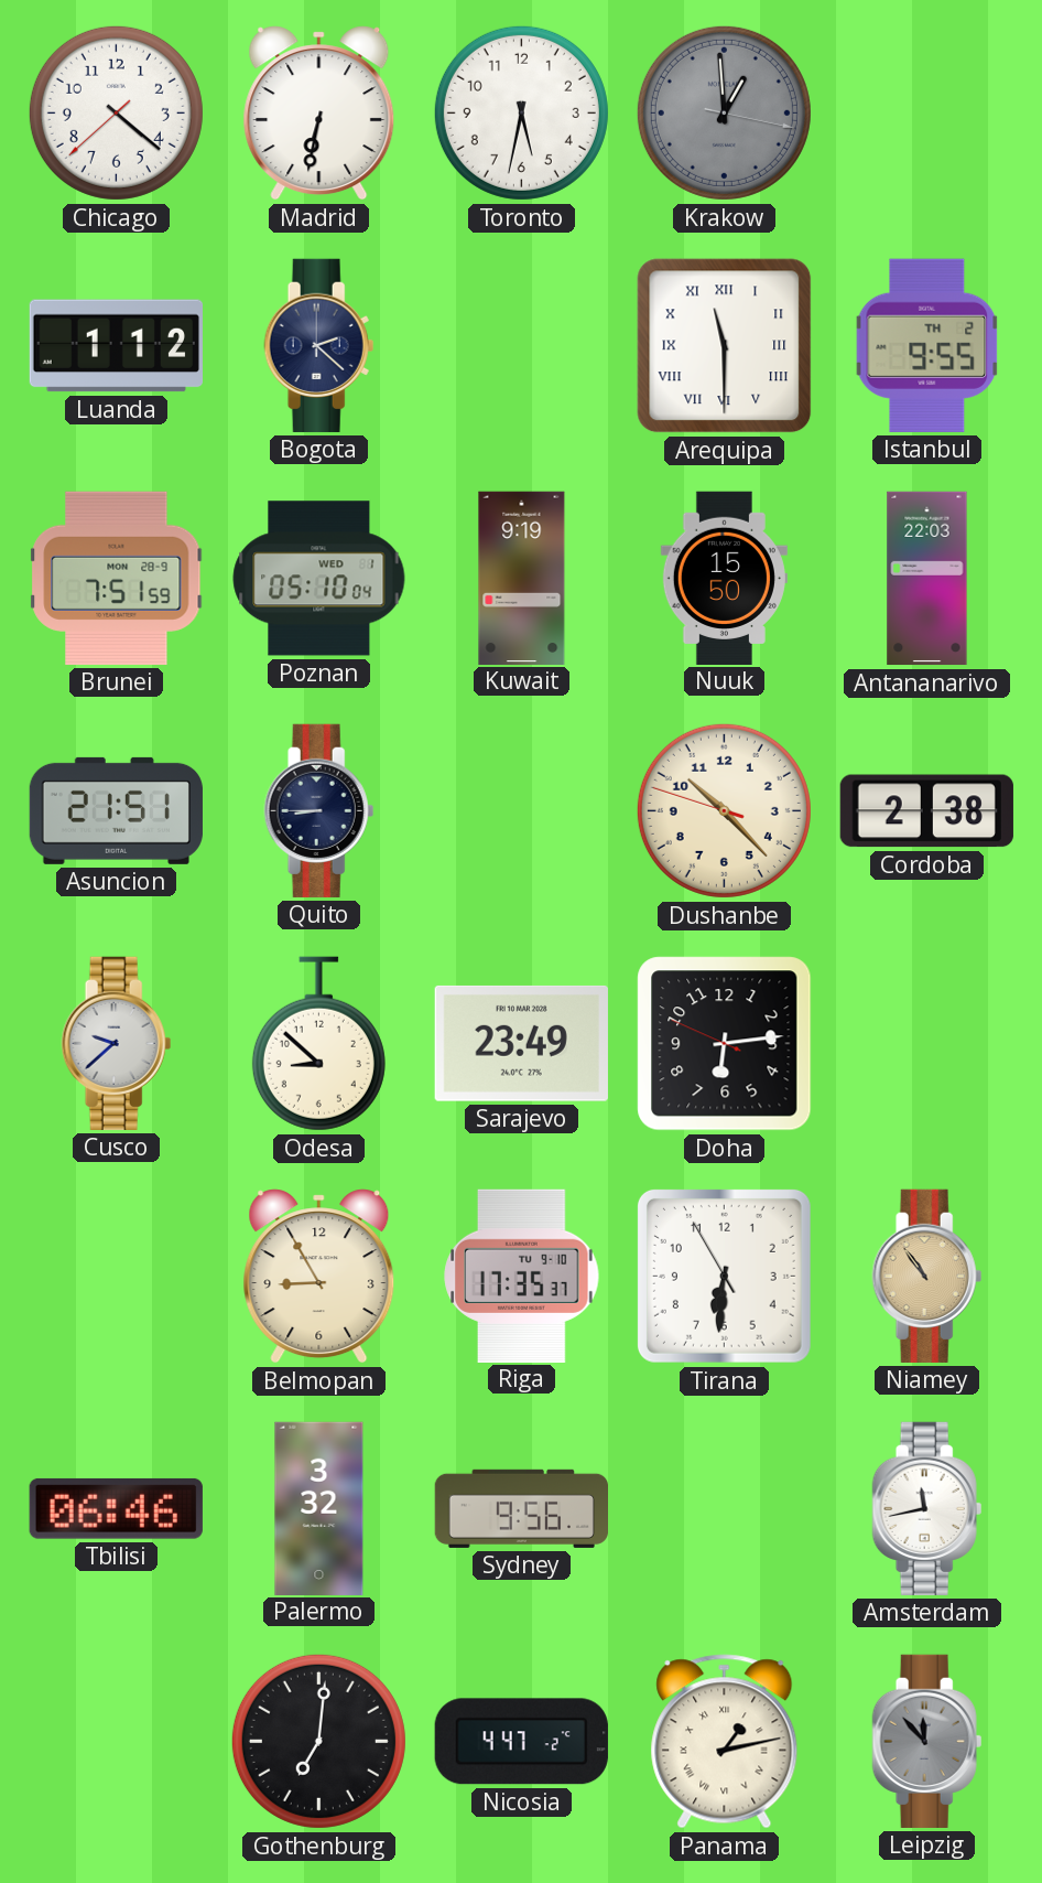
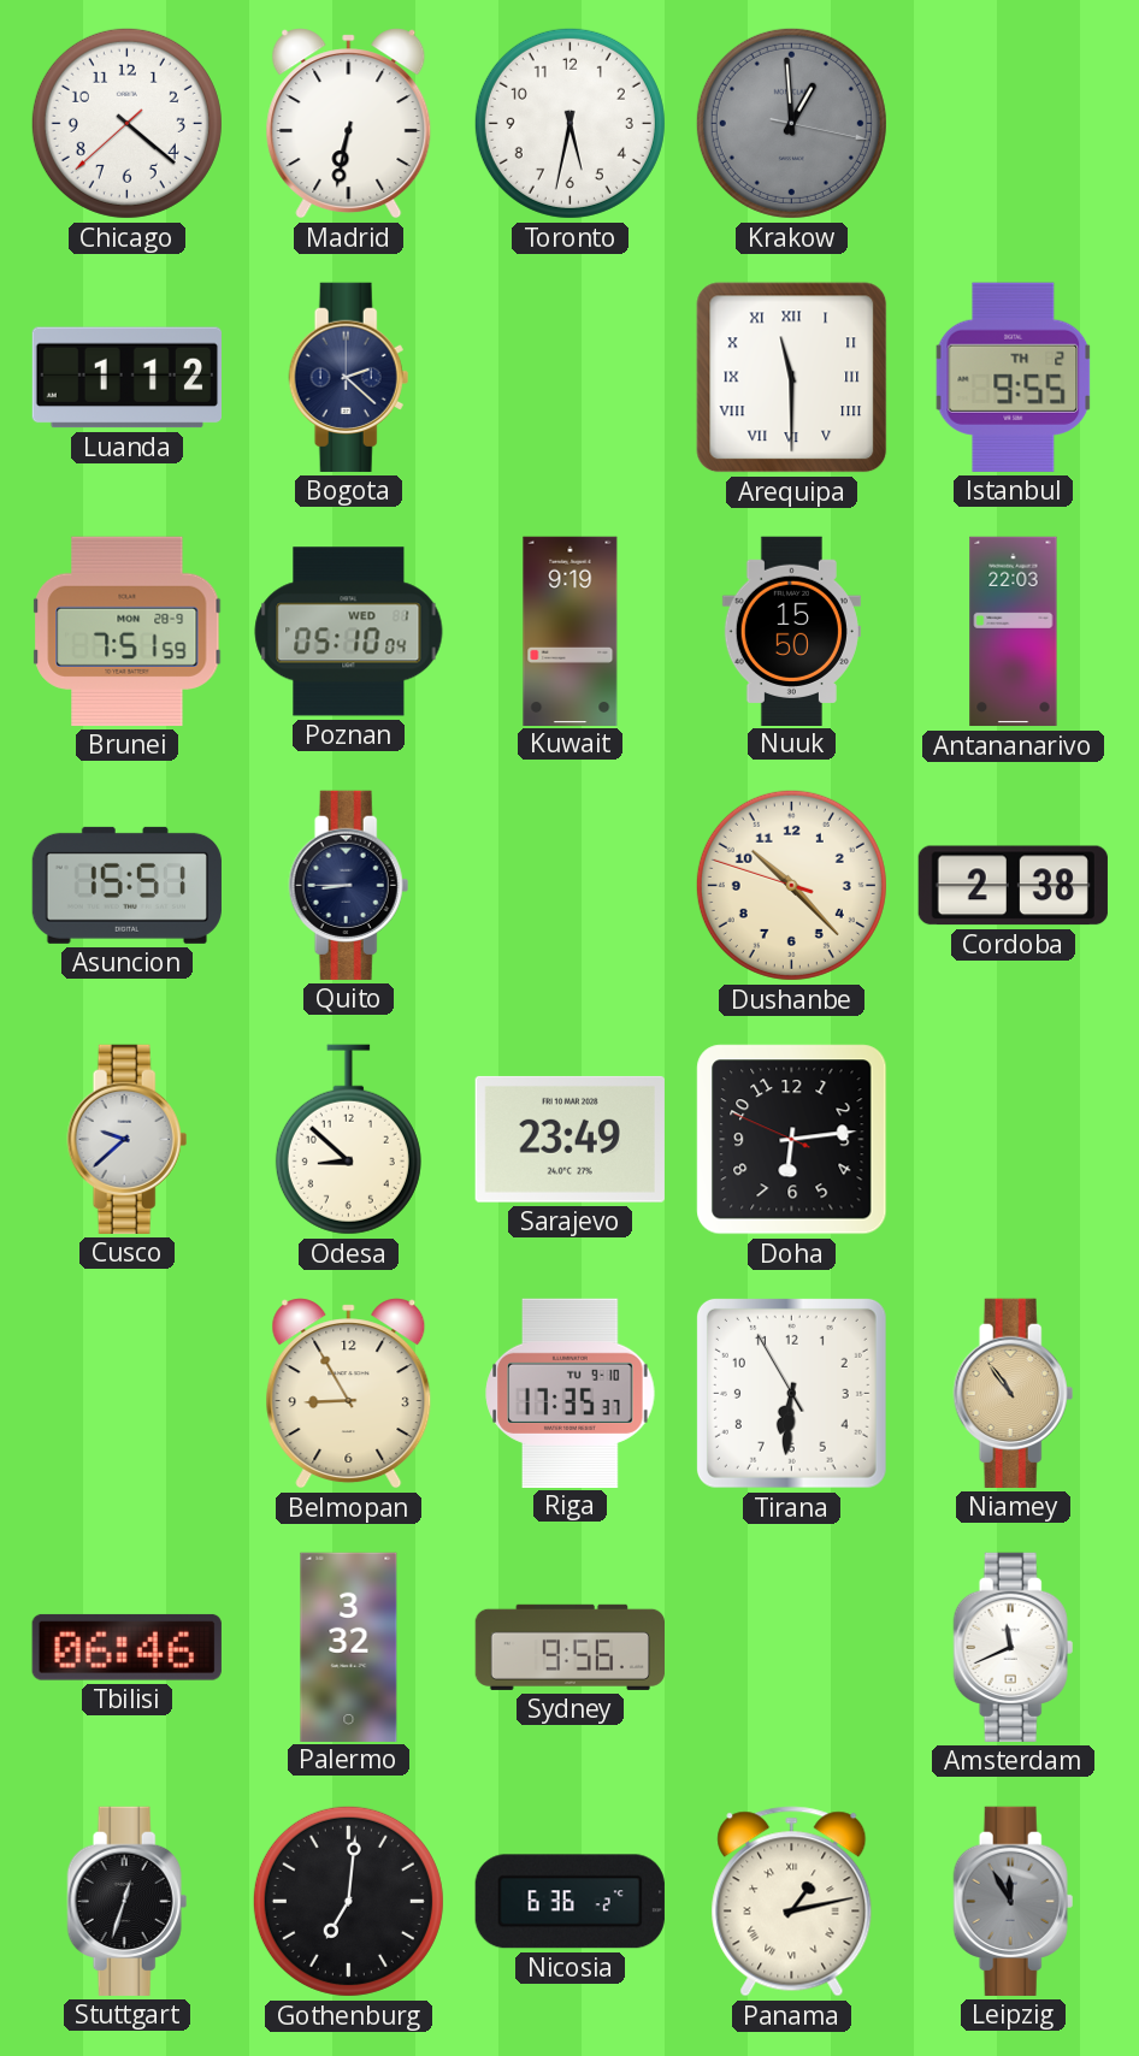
Asuncion: 21:51 -> 15:51 (126, 885)
Amsterdam: 11:43 -> 11:41 (1014, 1647)
Stuttgart: none -> 12:33 (128, 1901)
Nicosia: 4:47 -> 6:36 (569, 1902)
Leipzig: 11:53 -> 11:55 (1014, 1901)
